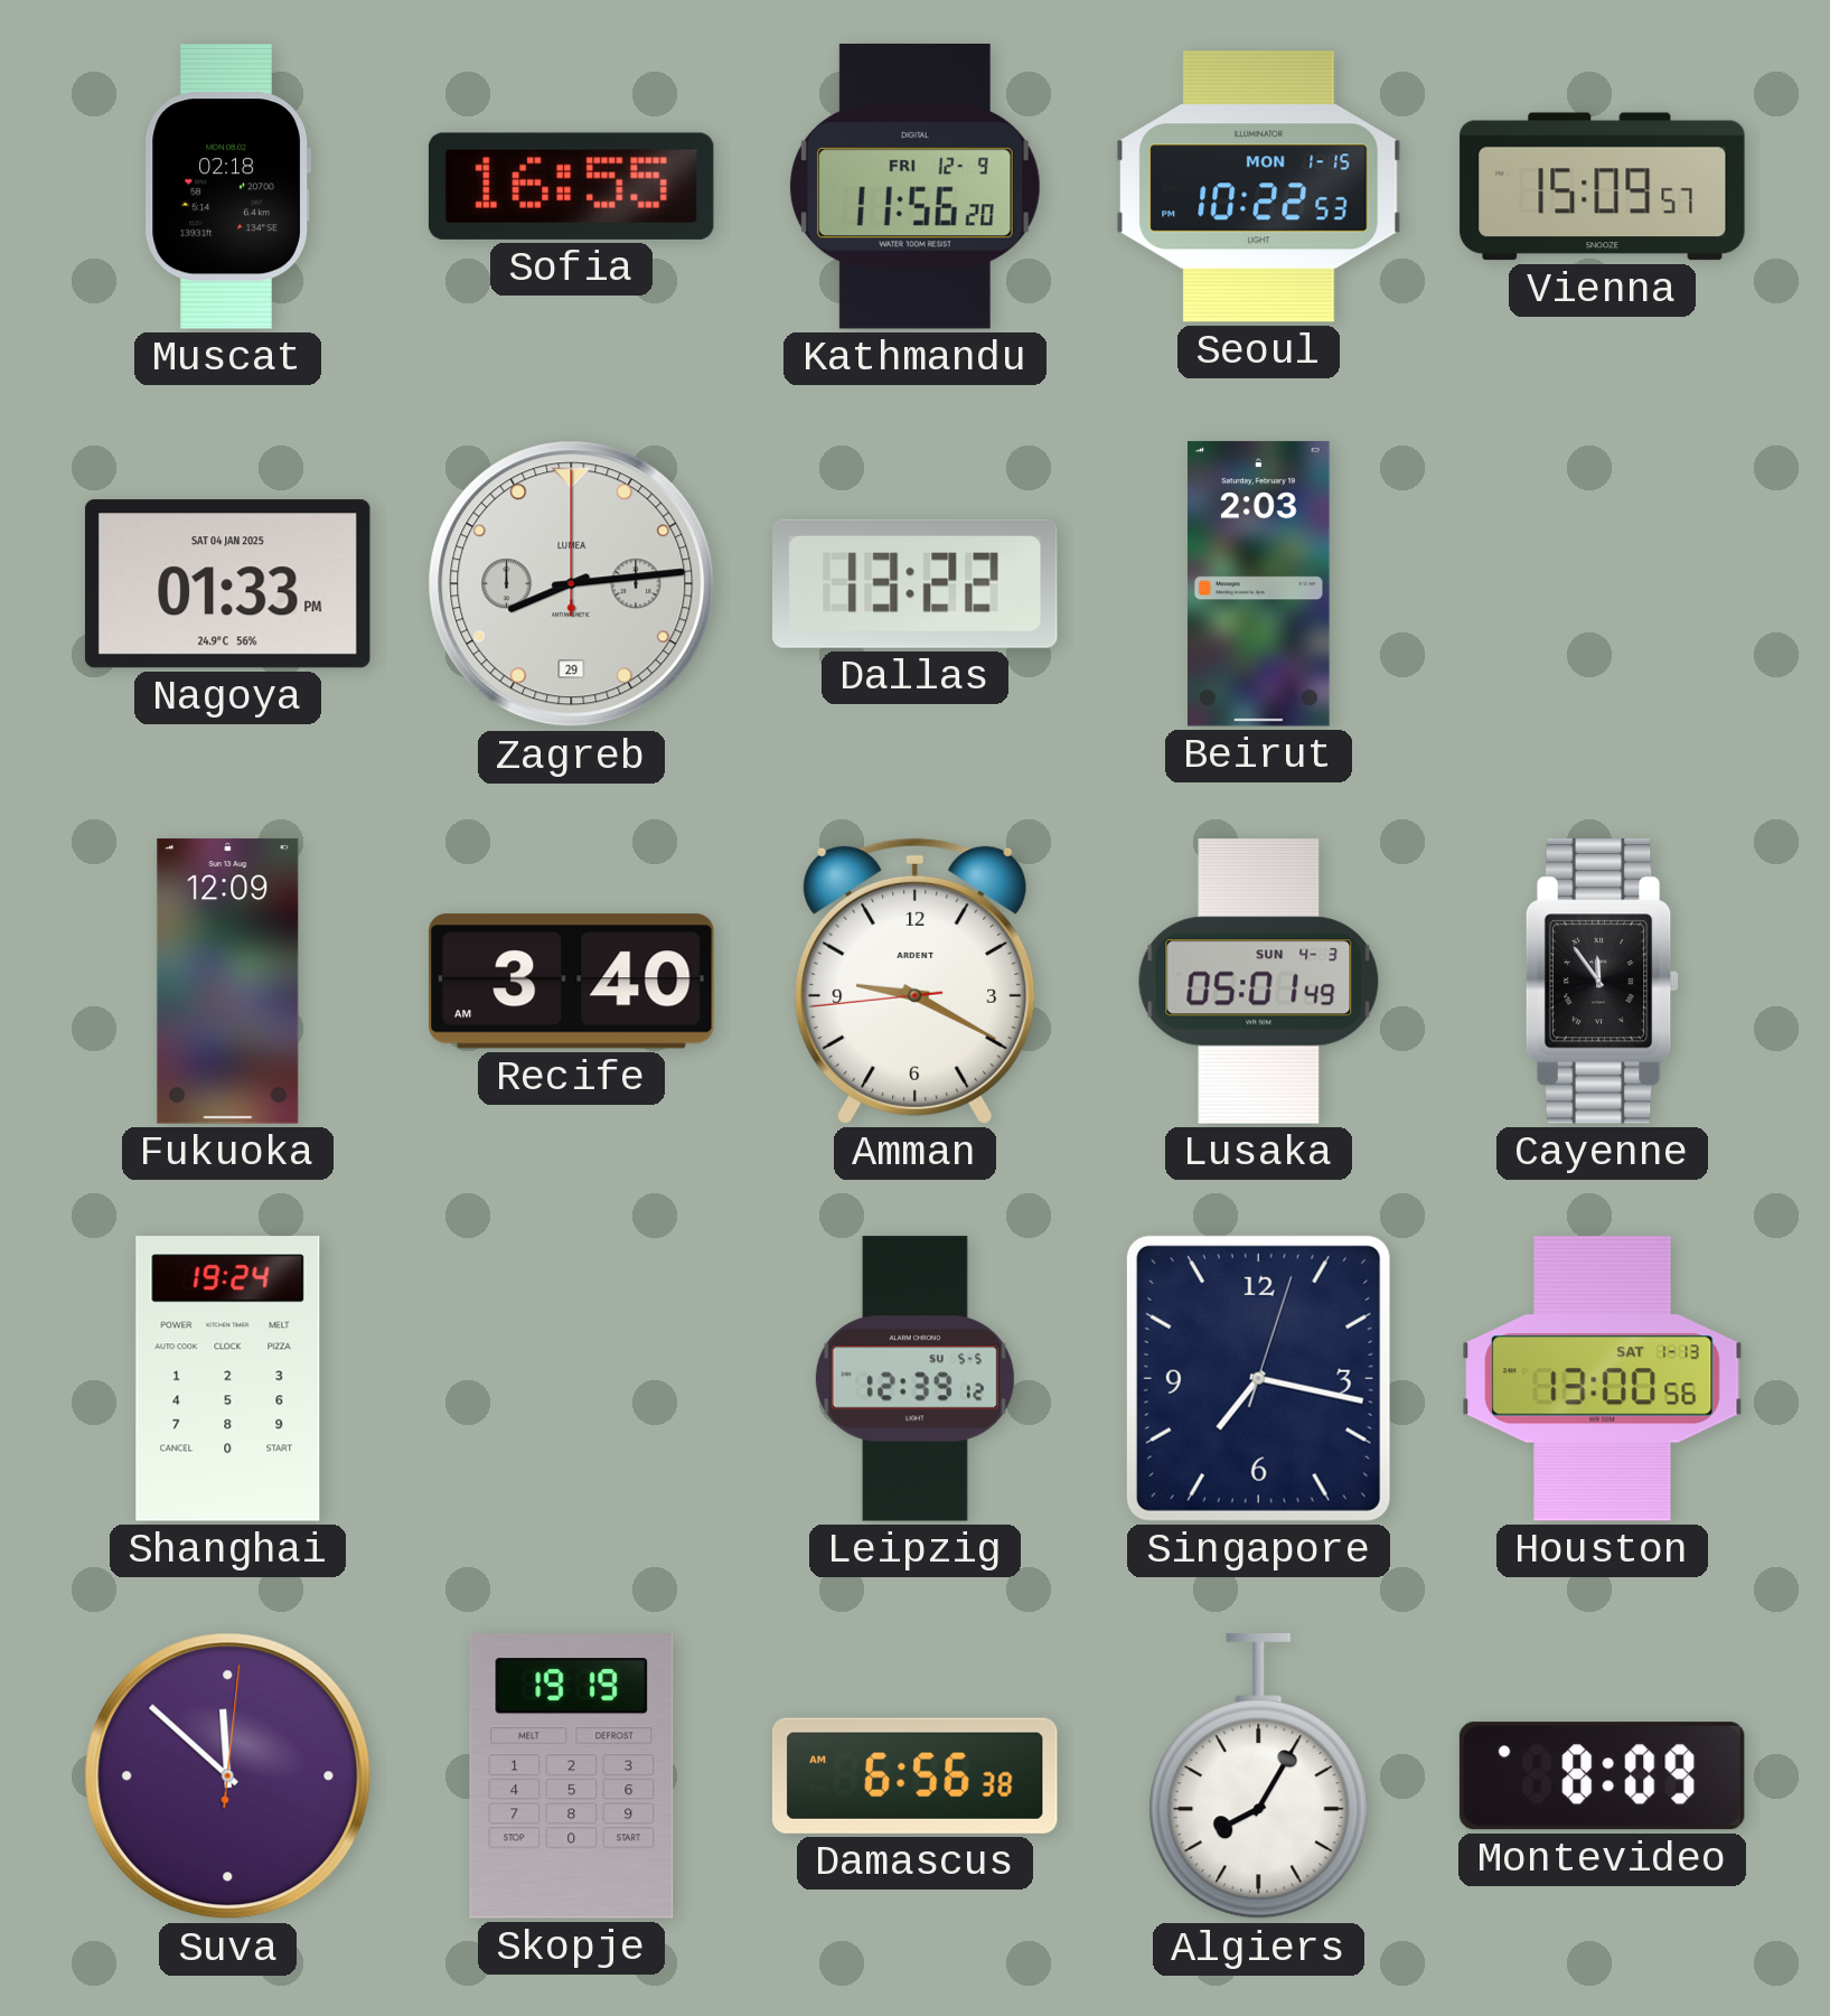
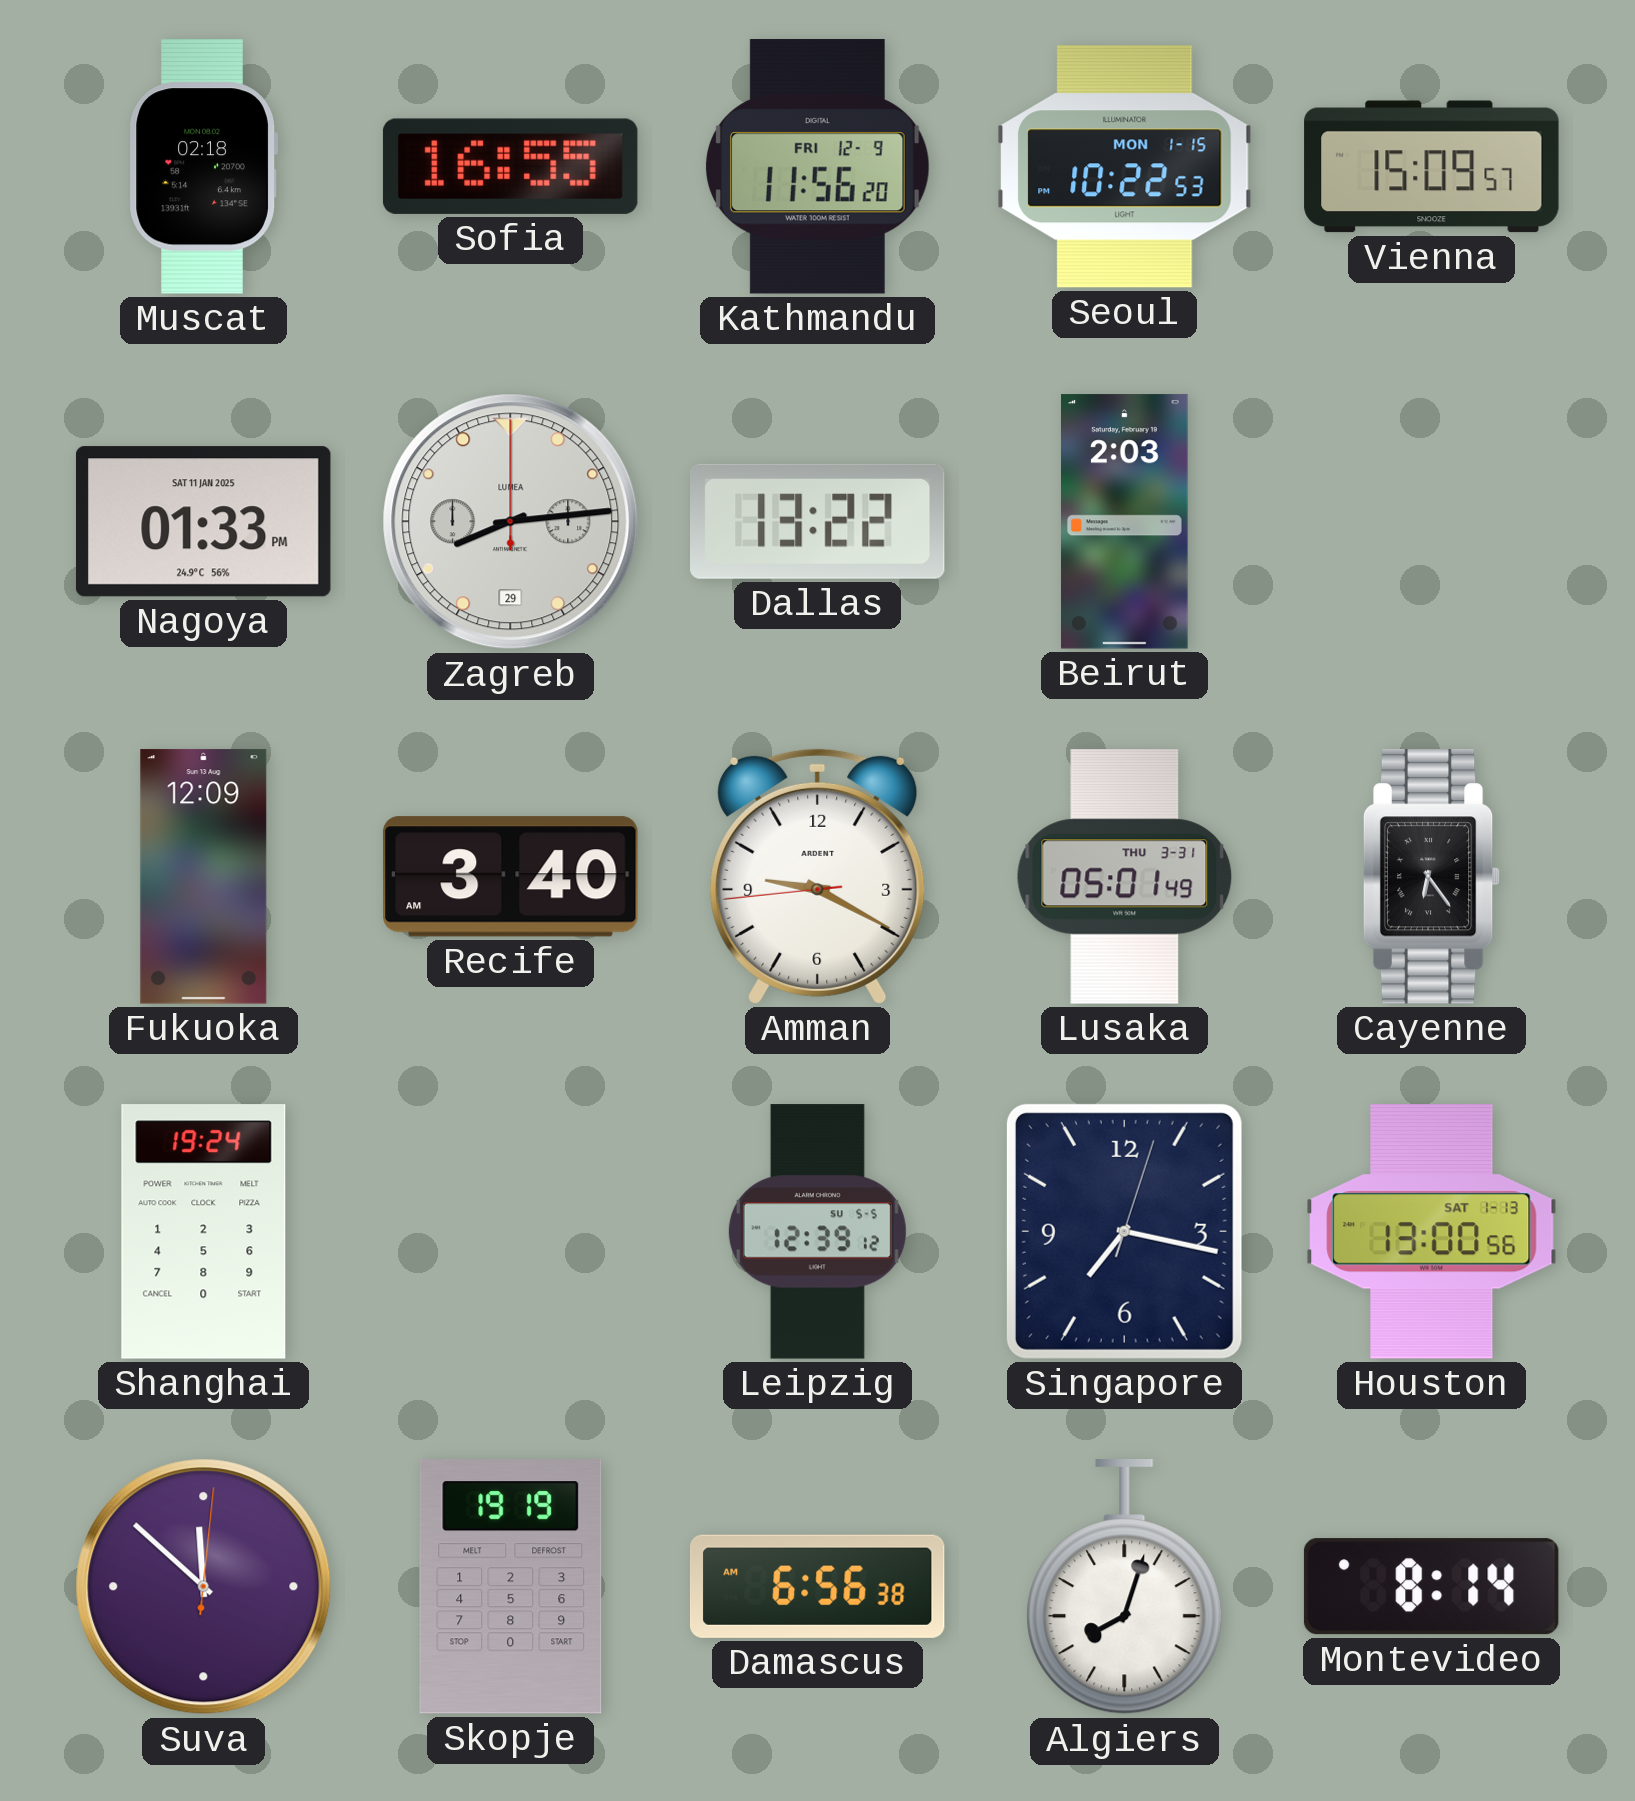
Nagoya date: SAT 04 JAN 2025 -> SAT 11 JAN 2025 (203, 522)
Lusaka date: SUN 4-3 -> THU 3-31 (1125, 877)
Cayenne: 11:54 -> 6:24 (1431, 877)
Algiers: 8:05 -> 8:03 (1125, 1588)
Montevideo: 8:09 -> 8:14 (1431, 1587)
